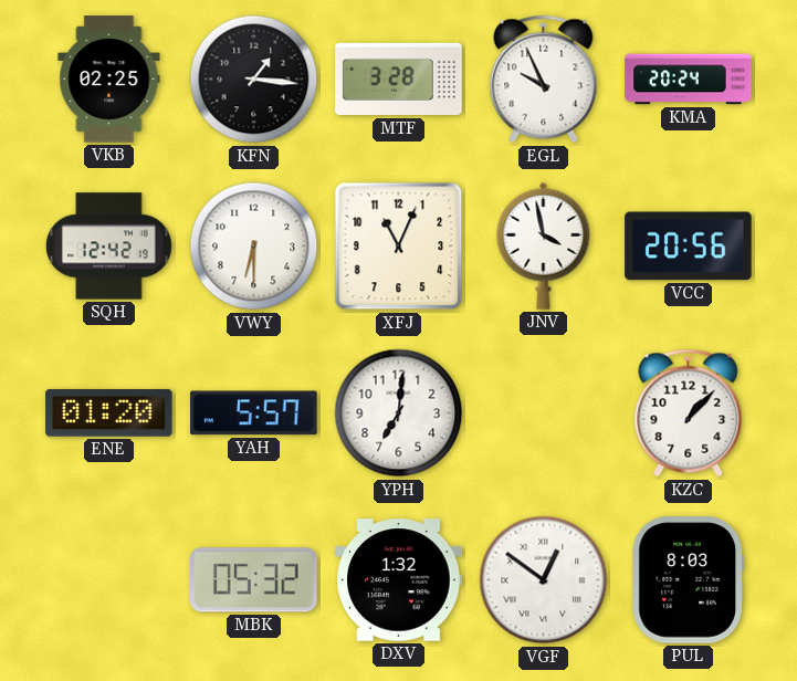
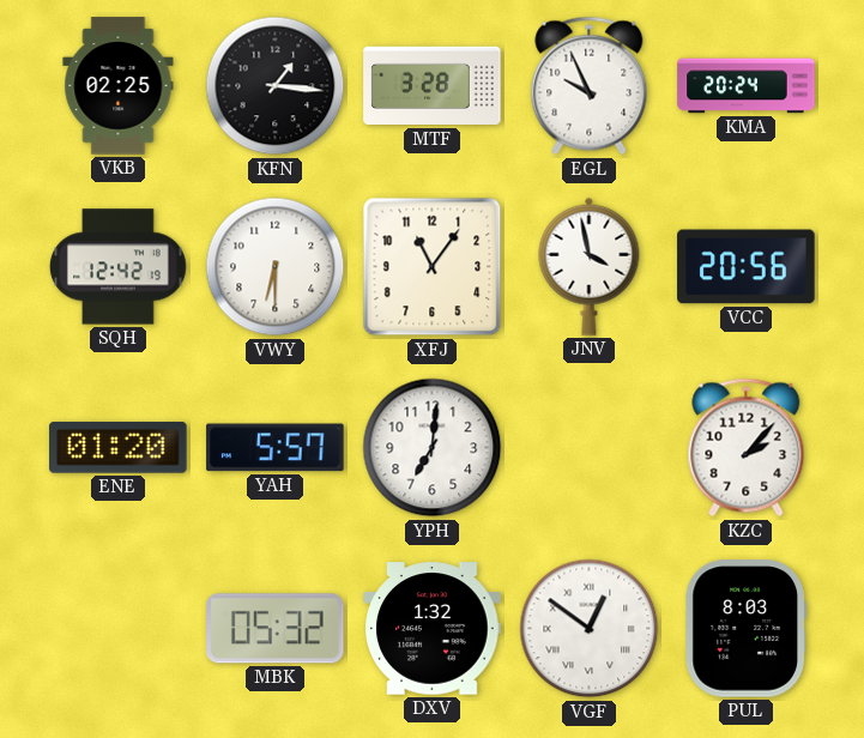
XFJ: 11:04 -> 11:06 (433, 267)
KZC: 1:07 -> 2:07 (747, 448)
